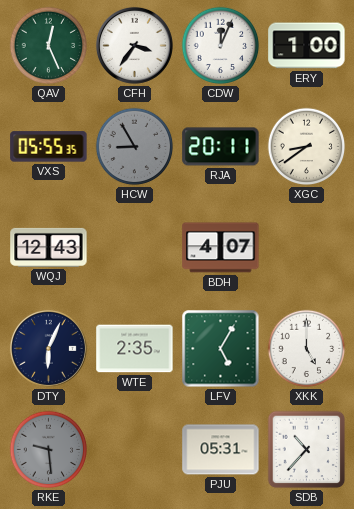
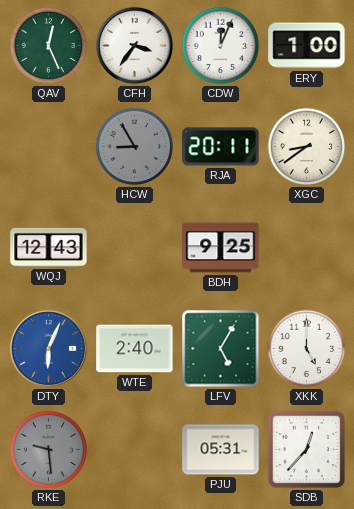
VXS: 05:55 -> none (49, 147)
BDH: 4:07 -> 9:25 (221, 248)
DTY dial: navy -> blue (48, 348)
WTE: 2:35 -> 2:40 (135, 349)
SDB: 10:37 -> 12:37 (307, 450)
